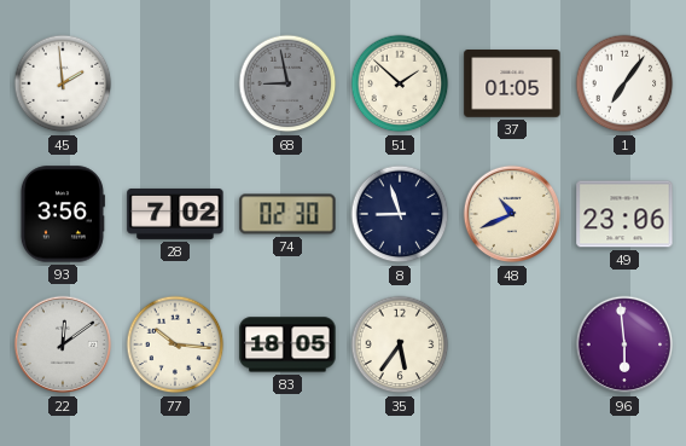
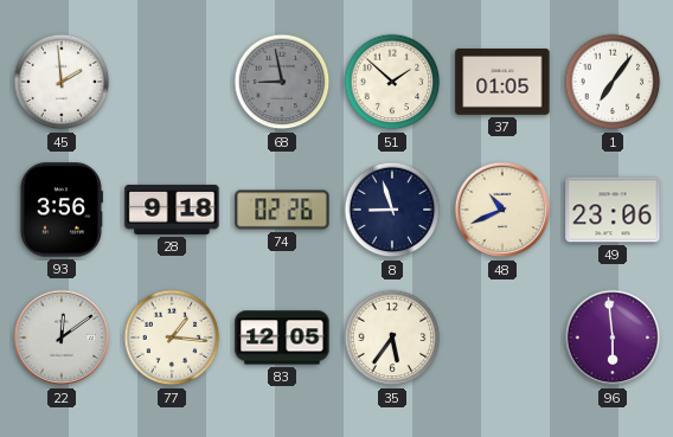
28: 7:02 -> 9:18 (172, 210)
74: 02:30 -> 02:26 (282, 210)
77: 10:16 -> 1:16 (172, 338)
83: 18:05 -> 12:05 (282, 338)
